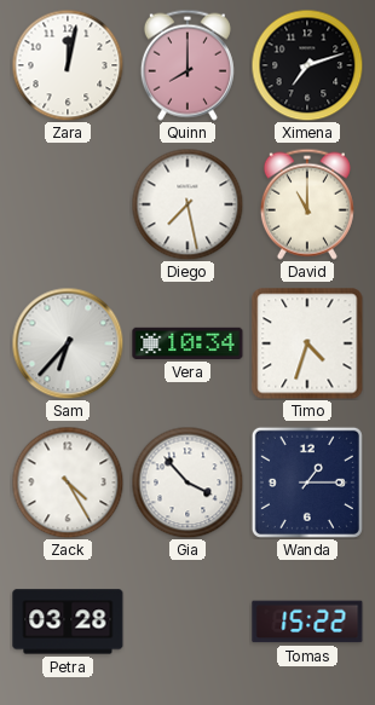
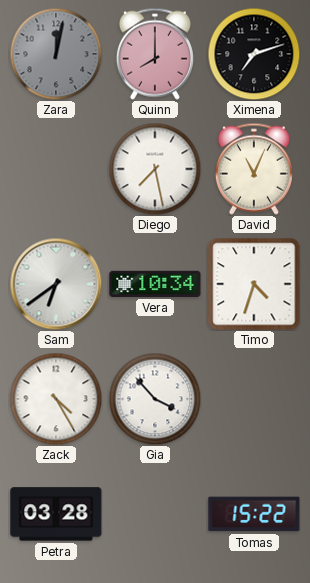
Zara dial: white -> grey (56, 54)
David: 11:00 -> 11:04 (254, 169)
Sam: 6:37 -> 6:39 (56, 284)
Wanda: 1:15 -> none (307, 482)
